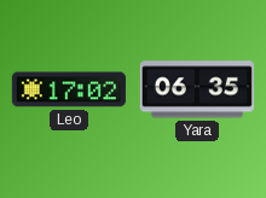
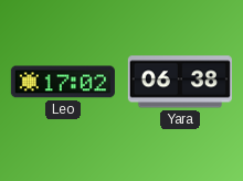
Yara: 06:35 -> 06:38 (180, 82)
